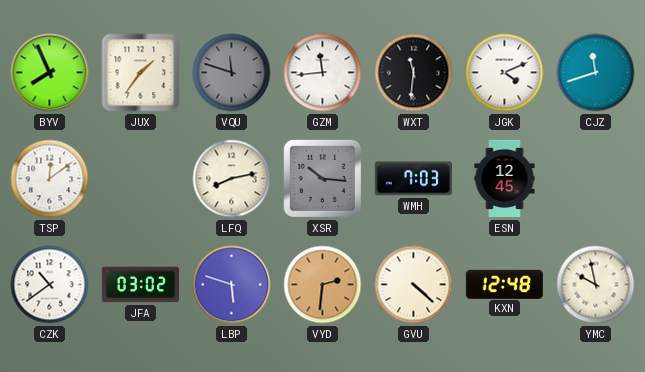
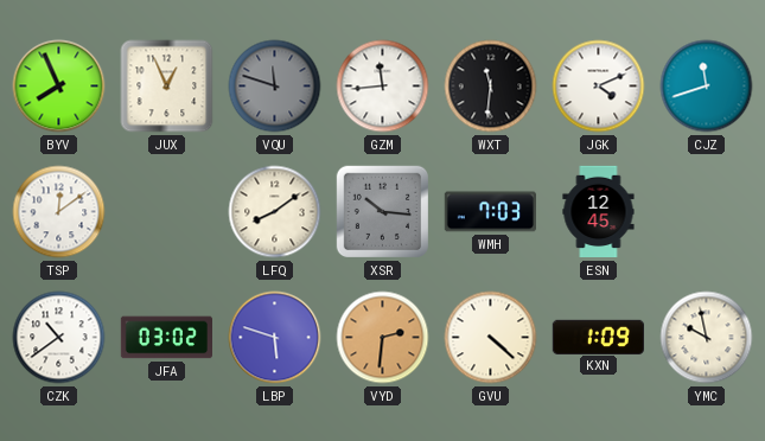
JUX: 1:36 -> 12:56 (167, 87)
LFQ: 8:13 -> 8:09 (275, 212)
KXN: 12:48 -> 1:09 (598, 337)
